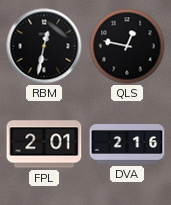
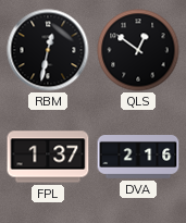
QLS: 12:47 -> 12:51 (138, 50)
FPL: 2:01 -> 1:37 (48, 157)
